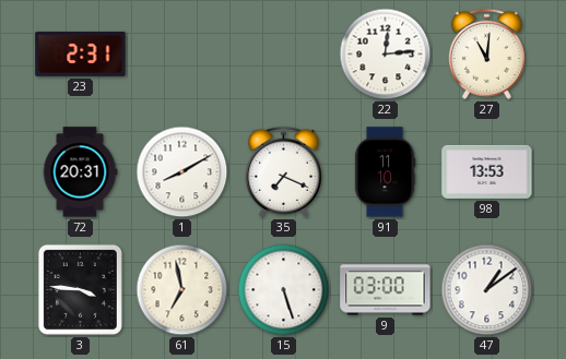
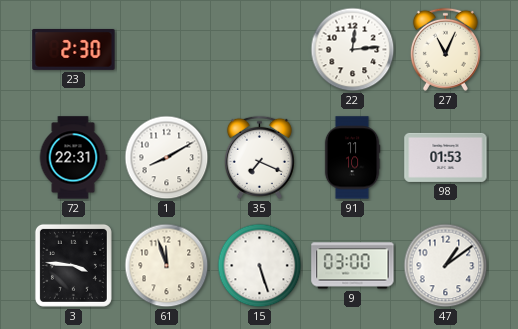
23: 2:31 -> 2:30 (74, 50)
27: 11:01 -> 11:04 (445, 49)
72: 20:31 -> 22:31 (73, 158)
98: 13:53 -> 01:53 (446, 157)
61: 6:58 -> 11:57 (167, 266)
